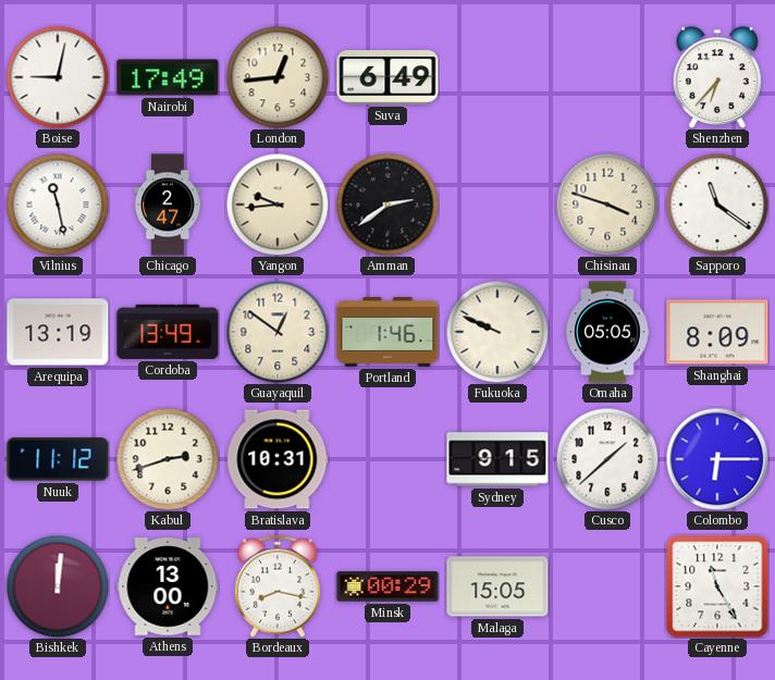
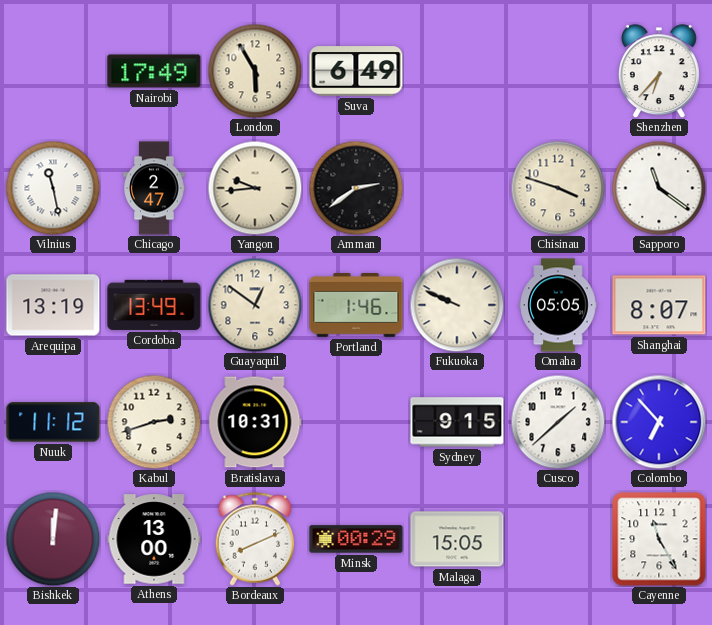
Boise: 9:02 -> none (58, 77)
London: 12:44 -> 5:55 (255, 71)
Shanghai: 8:09 -> 8:07 (659, 305)
Colombo: 6:15 -> 6:53 (659, 422)
Bordeaux: 8:17 -> 8:11 (255, 539)
